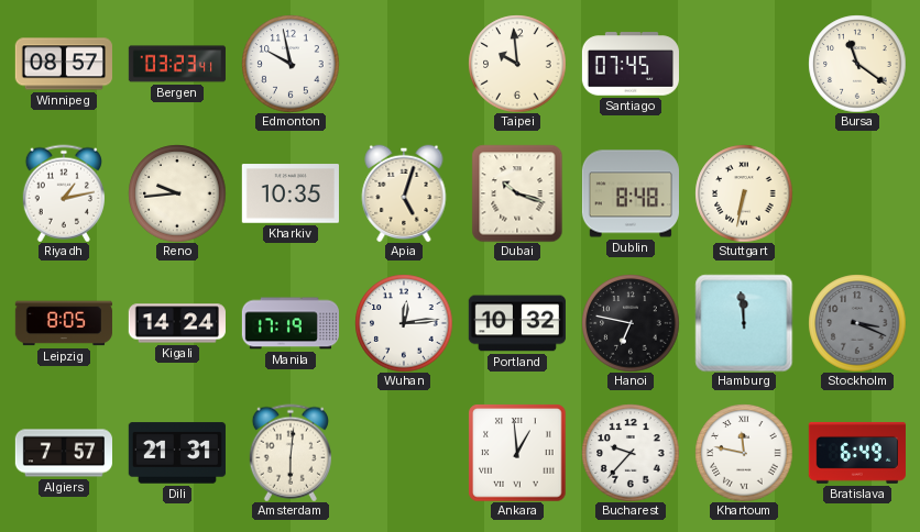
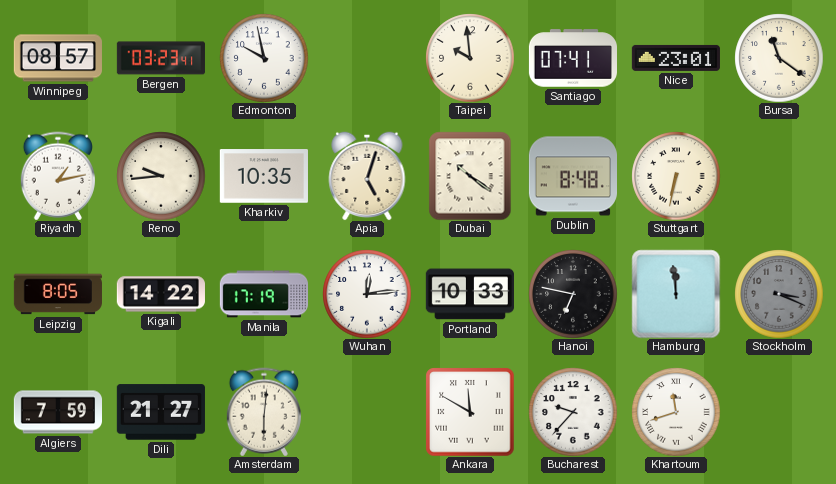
Santiago: 07:45 -> 07:41 (572, 58)
Nice: none -> 23:01 (676, 58)
Dubai: 10:18 -> 10:21 (470, 176)
Kigali: 14:24 -> 14:22 (161, 294)
Portland: 10:32 -> 10:33 (470, 294)
Algiers: 7:57 -> 7:59 (57, 412)
Dili: 21:31 -> 21:27 (161, 412)
Ankara: 12:59 -> 11:50 (470, 412)
Khartoum: 11:47 -> 11:42 (676, 412)
Bratislava: 6:49 -> none (857, 453)
